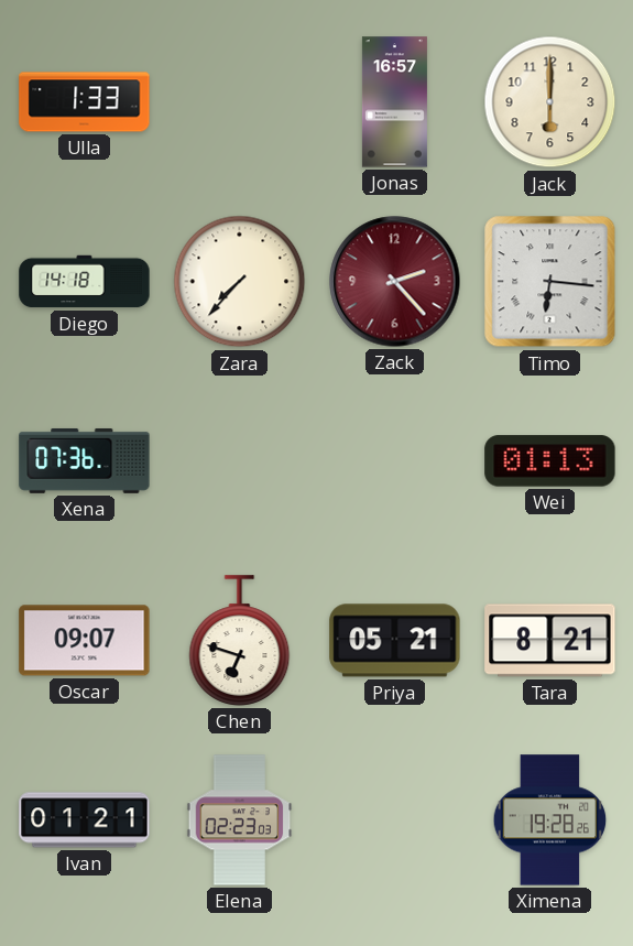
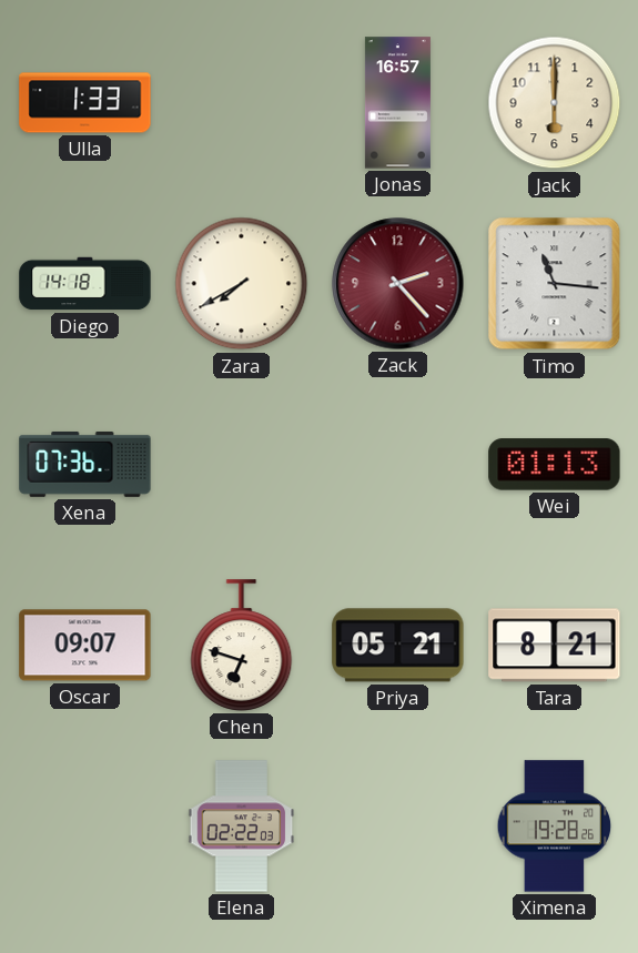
Zara: 7:37 -> 7:40 (242, 284)
Timo: 6:16 -> 11:16 (555, 284)
Ivan: 01:21 -> none (85, 820)
Elena: 02:23 -> 02:22 (242, 827)
